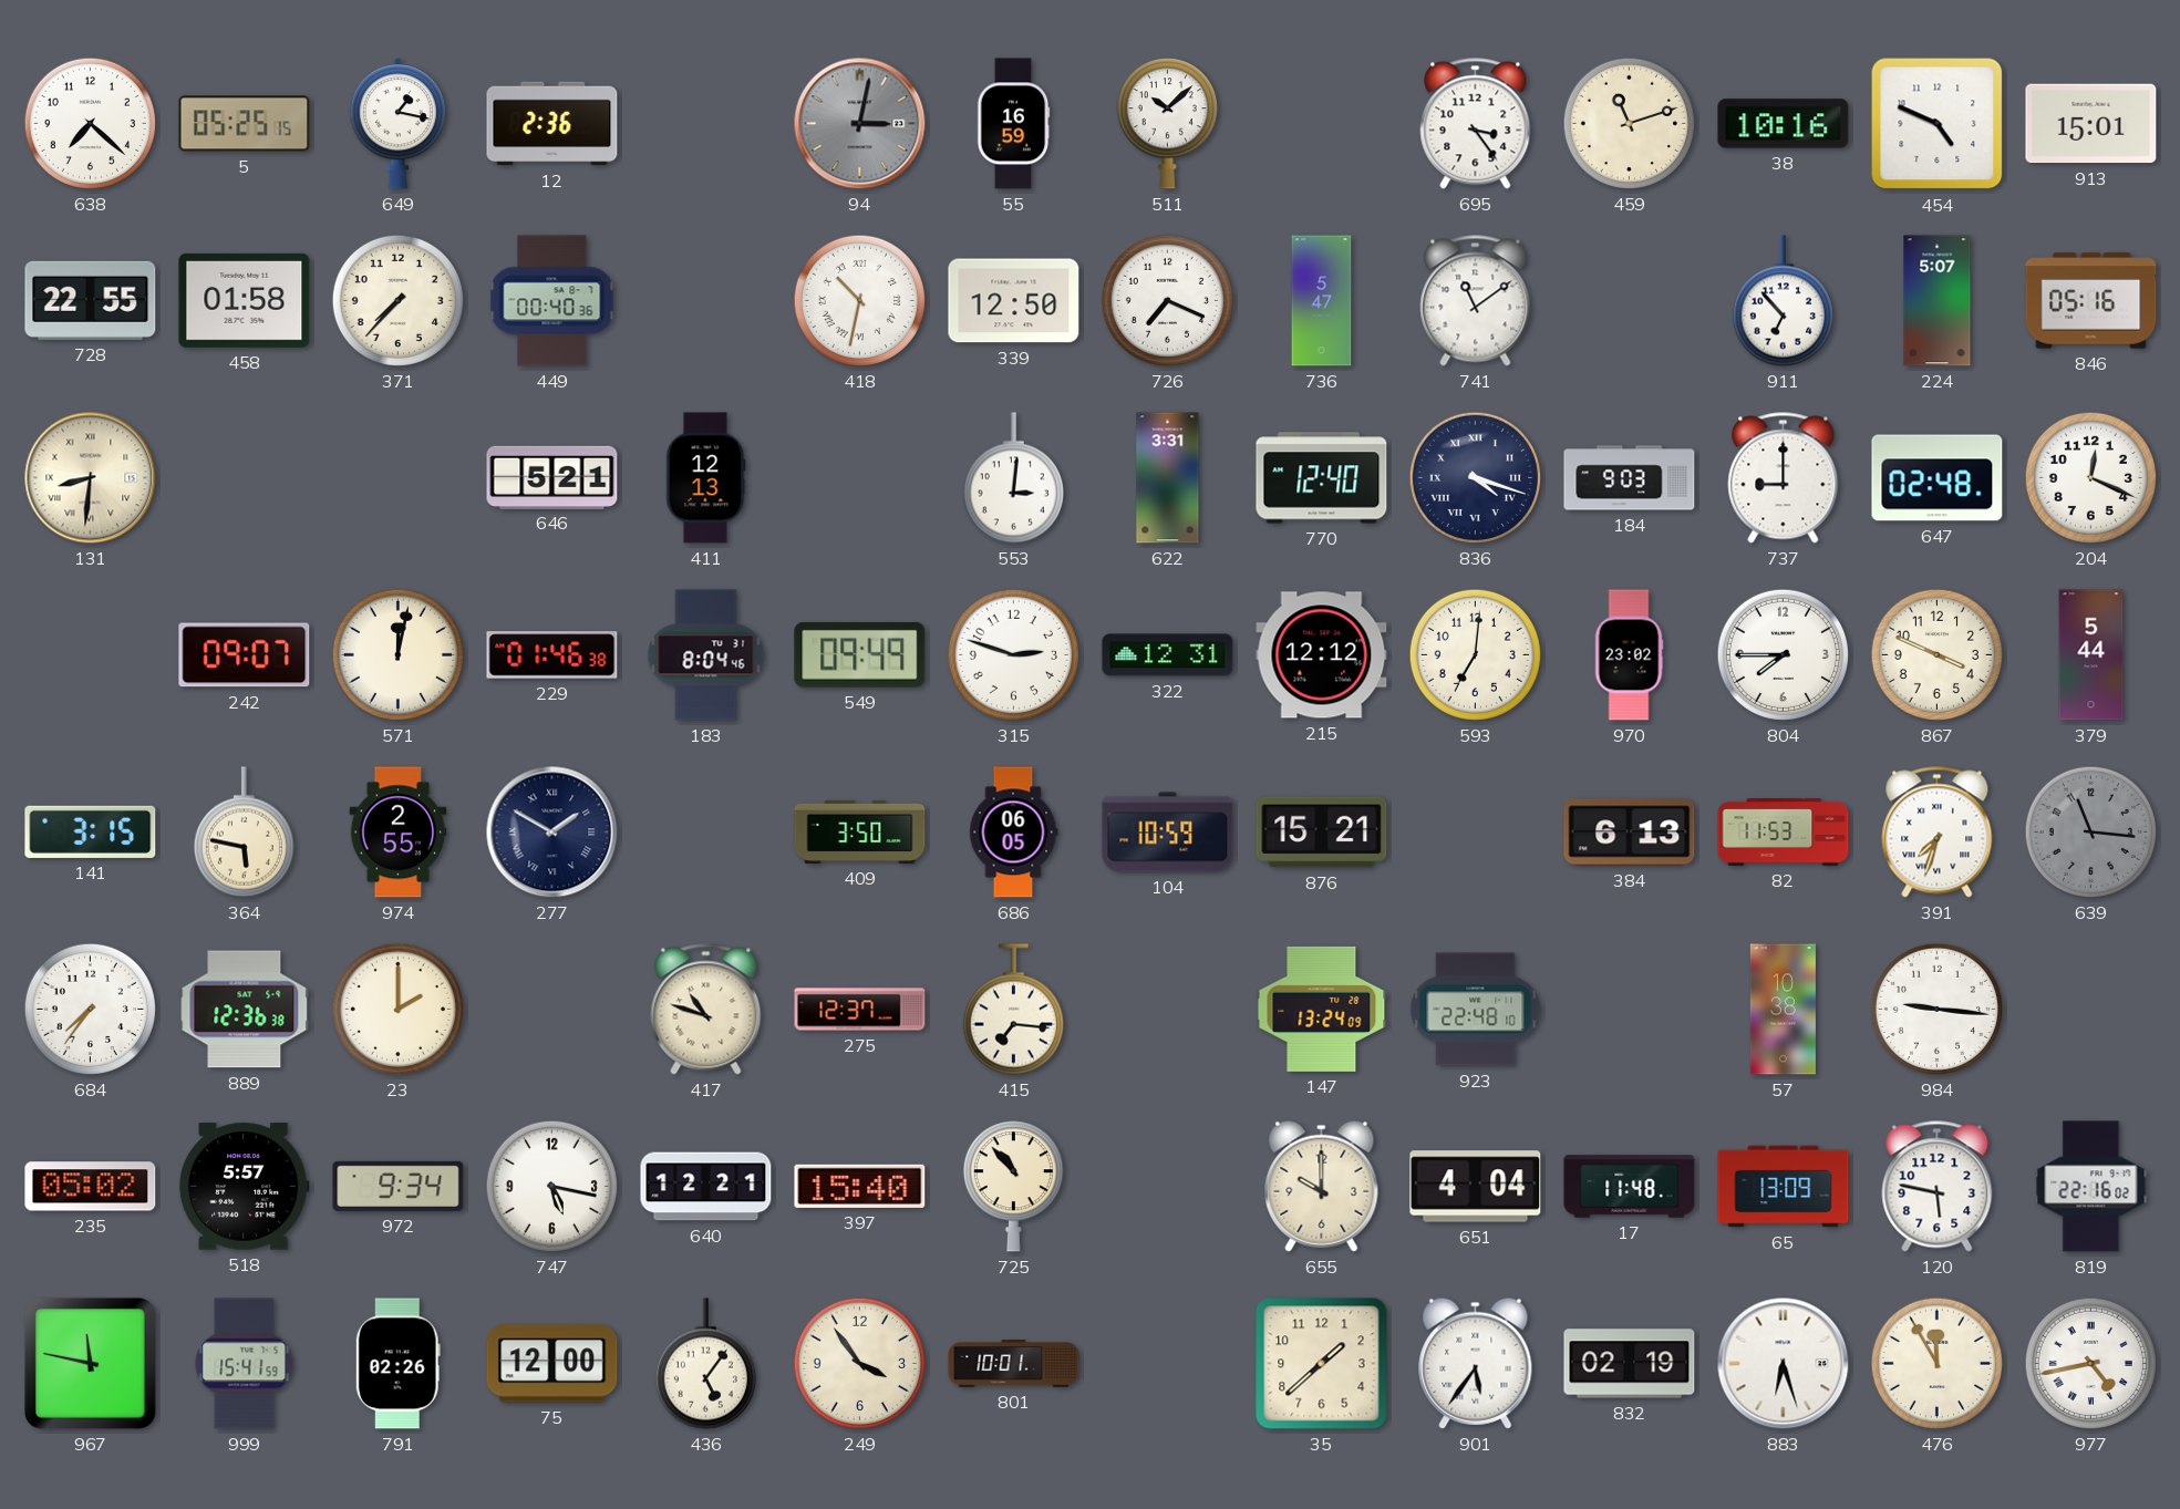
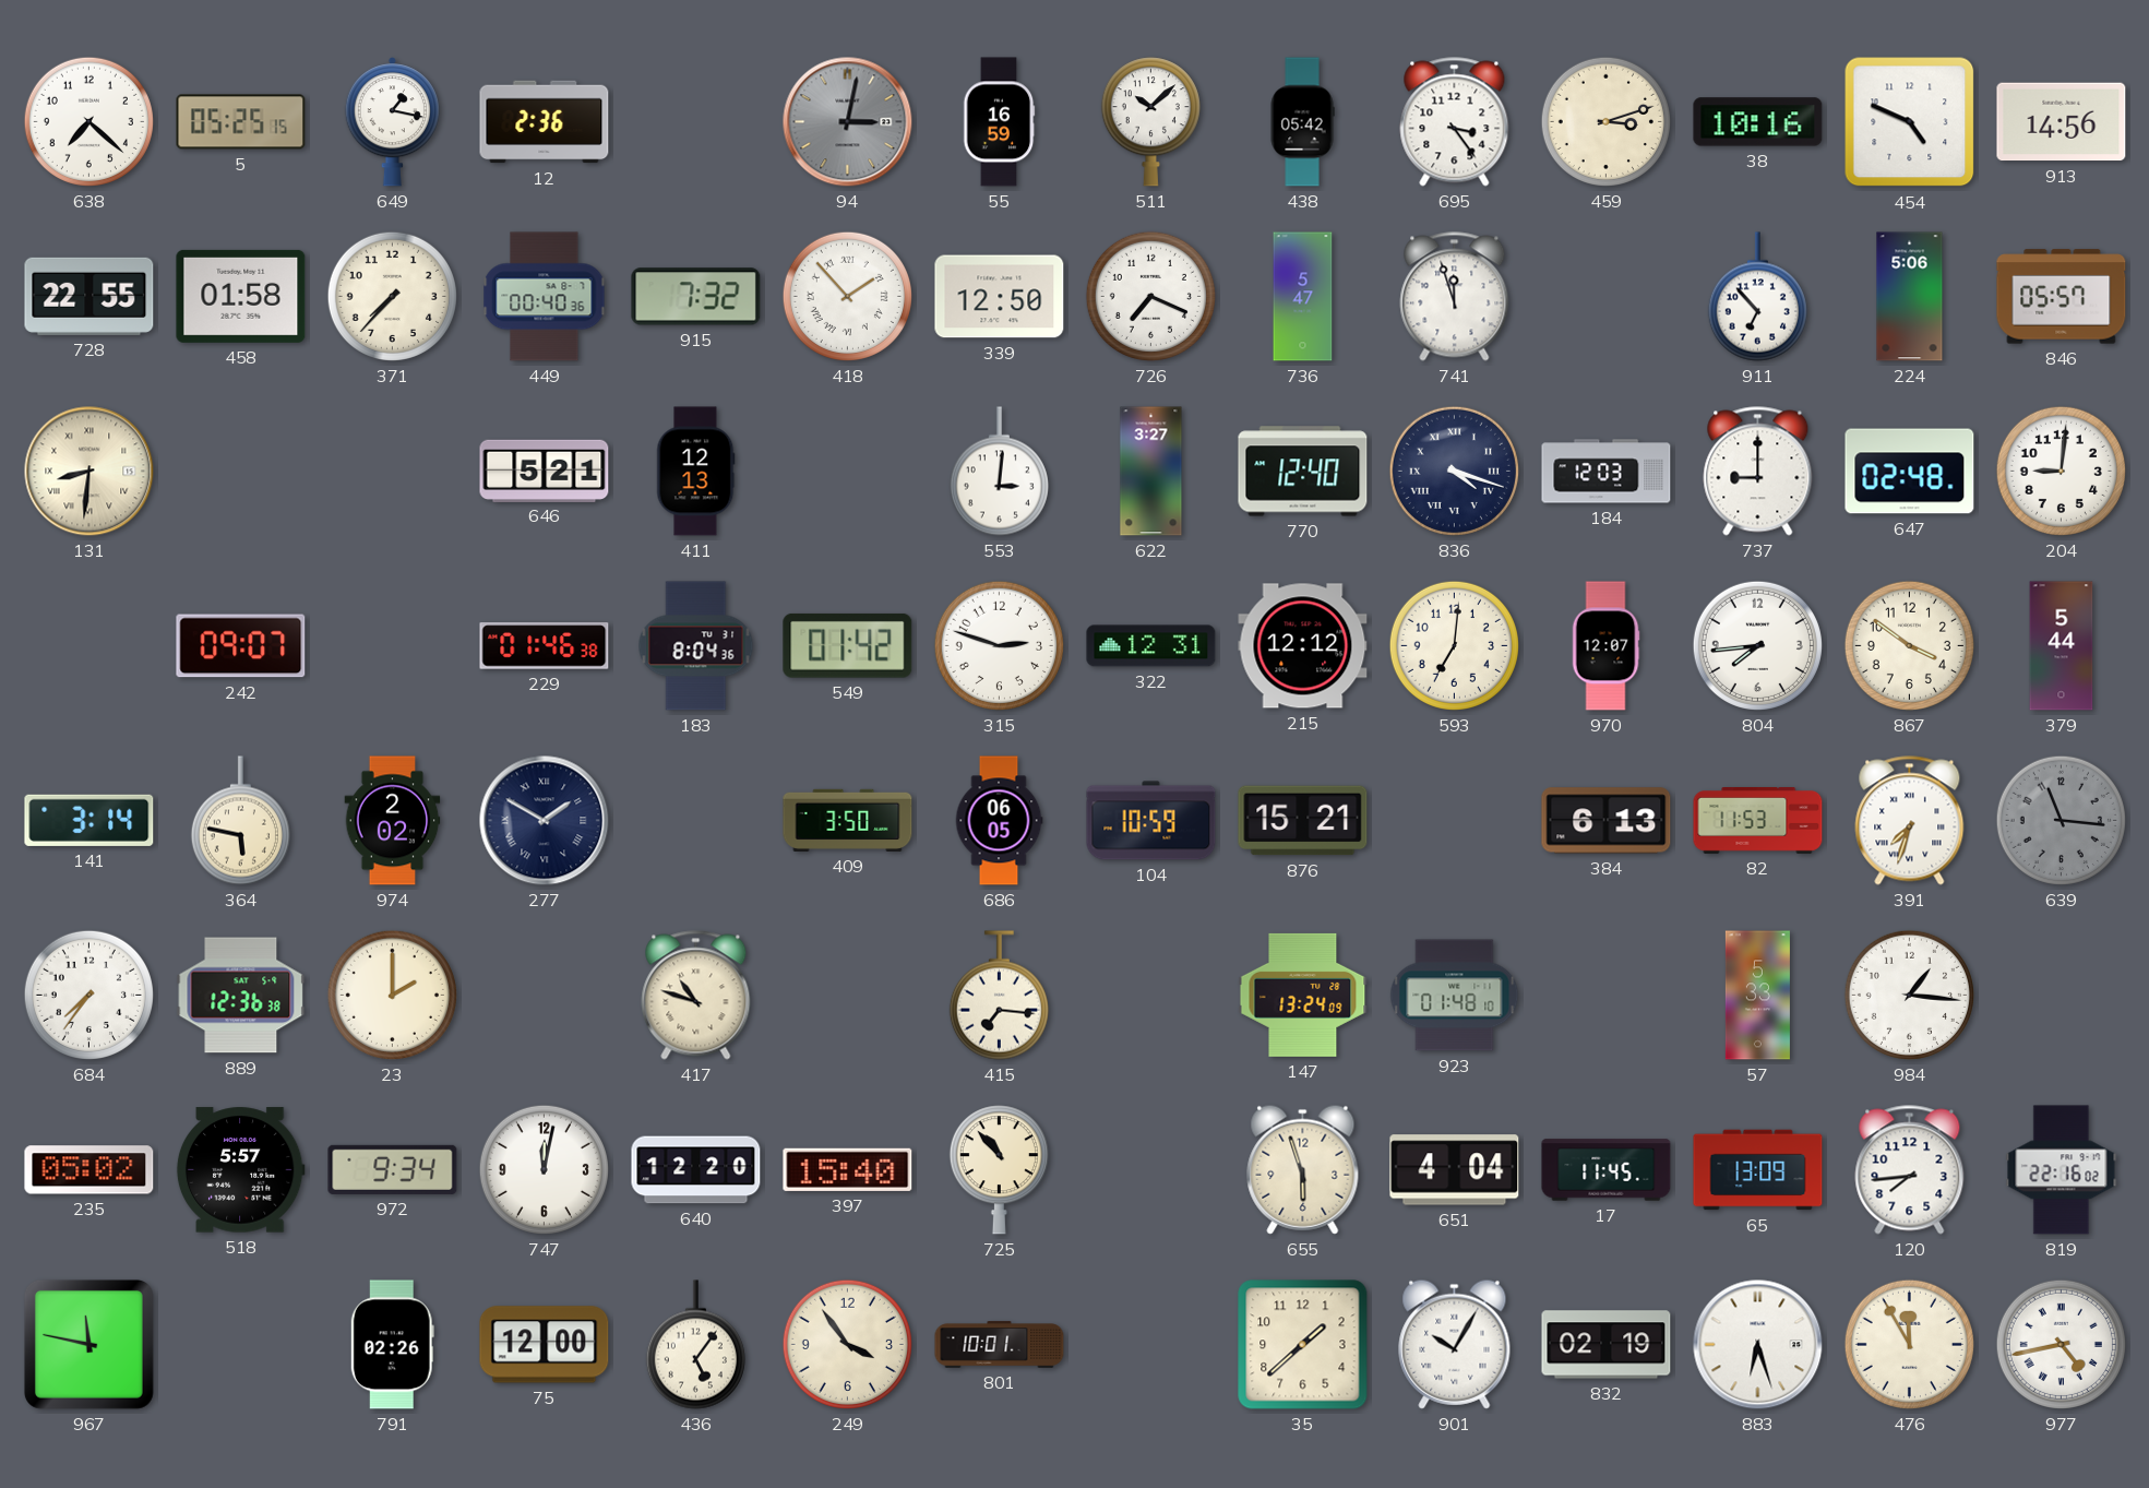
438: none -> 05:42 (1302, 122)
459: 11:12 -> 3:12 (1605, 121)
913: 15:01 -> 14:56 (2062, 122)
915: none -> 7:32 (696, 297)
418: 10:32 -> 1:53 (847, 296)
741: 11:09 -> 11:57 (1455, 297)
224: 5:07 -> 5:06 (1910, 297)
846: 05:16 -> 05:57 (2062, 297)
622: 3:31 -> 3:27 (1151, 472)
184: 9:03 -> 12:03 (1607, 472)
204: 12:19 -> 9:01 (2061, 471)
571: 12:02 -> none (397, 654)
183: 8:04:46 -> 8:04:36 (696, 646)
549: 09:49 -> 01:42 (848, 645)
970: 23:02 -> 12:07 (1605, 646)
804: 7:45 -> 7:44 (1757, 645)
867: 3:49 -> 3:51 (1909, 645)
141: 3:15 -> 3:14 (89, 820)
974: 2:55 -> 2:02 (393, 821)
275: 12:37 -> none (860, 1010)
923: 22:48 -> 01:48 (1455, 996)
57: 10:38 -> 5:33 (1757, 996)
984: 9:16 -> 1:16 (1909, 995)
747: 5:17 -> 12:02 (544, 1169)
640: 12:21 -> 12:20 (696, 1170)
655: 10:00 -> 5:57 (1303, 1169)
17: 11:48 -> 11:45 (1607, 1170)
120: 5:47 -> 7:44 (1910, 1170)
999: 15:41 -> none (245, 1364)
901: 5:36 -> 10:05 (1455, 1344)
